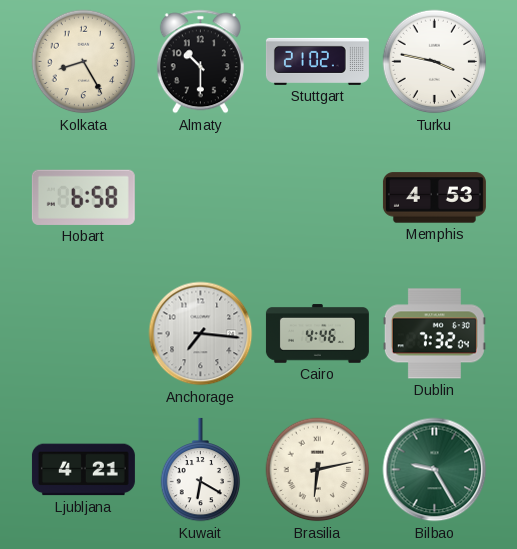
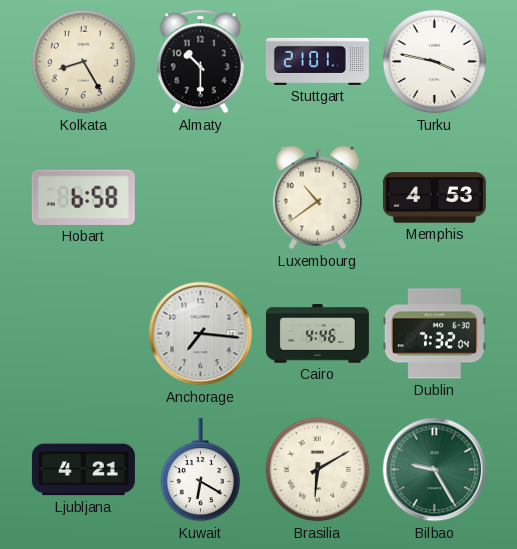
Stuttgart: 21:02 -> 21:01 (317, 61)
Luxembourg: none -> 10:39 (317, 198)
Brasilia: 6:13 -> 6:10 (318, 470)
